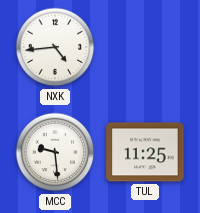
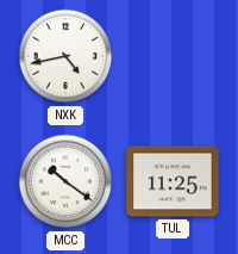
NXK: 4:44 -> 4:43 (65, 56)
MCC: 9:29 -> 10:21 (65, 181)
